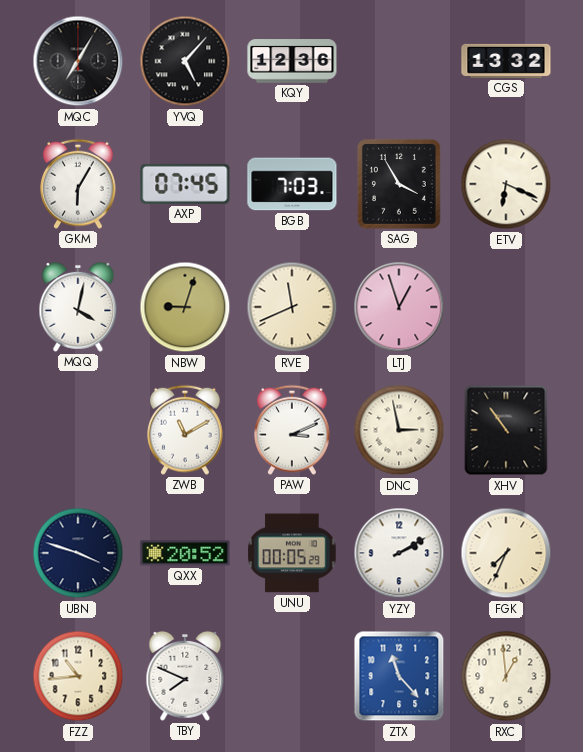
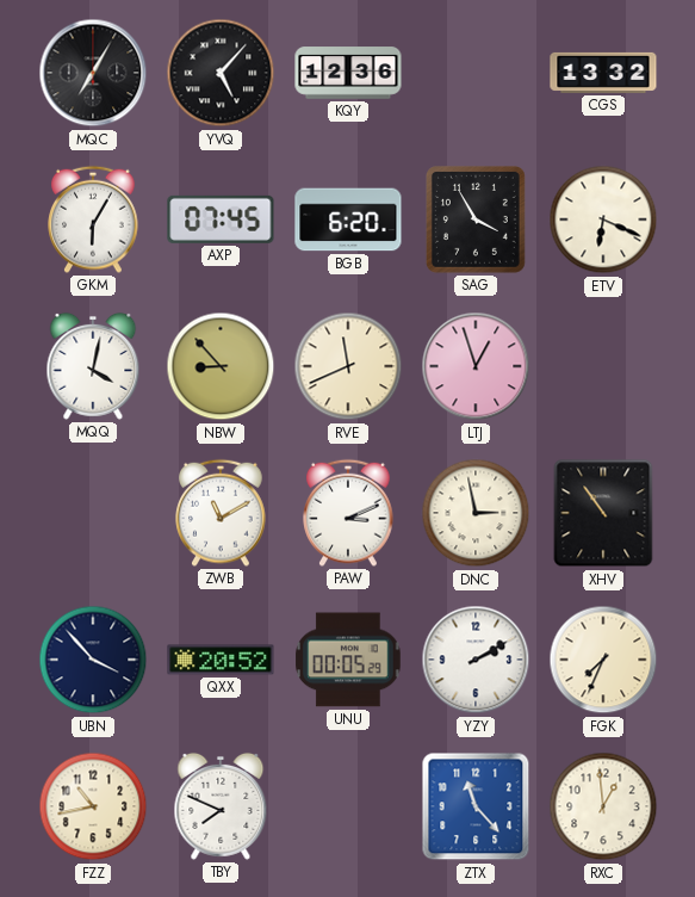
BGB: 7:03 -> 6:20 (348, 219)
NBW: 9:03 -> 8:53 (221, 366)
UBN: 3:48 -> 3:53 (93, 660)
FZZ: 10:44 -> 10:43 (93, 806)
